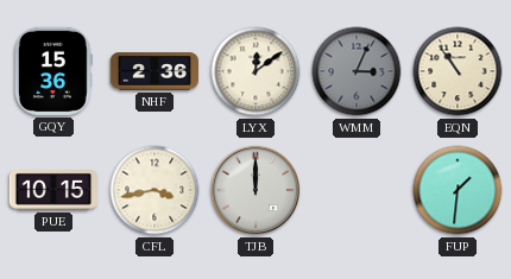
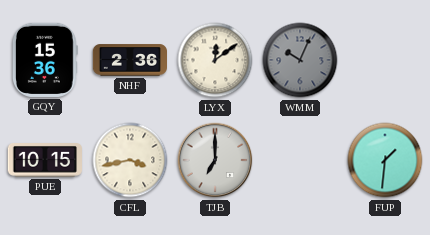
WMM: 3:04 -> 10:04 (300, 60)
EQN: 10:54 -> none (458, 71)
TJB: 12:00 -> 7:00 (215, 160)
